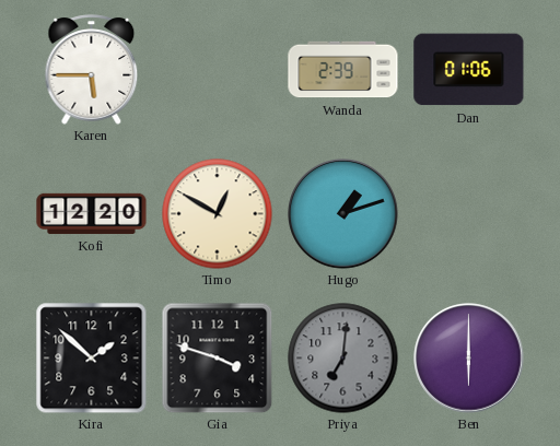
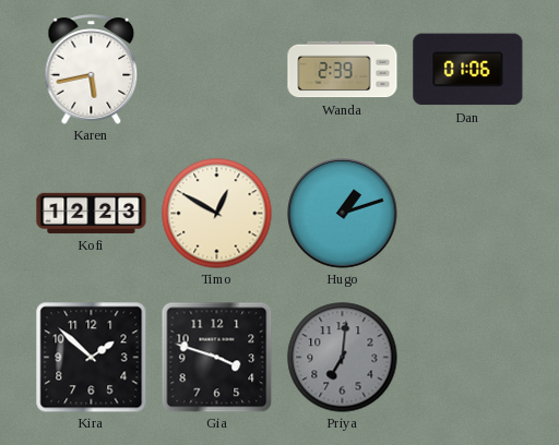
Karen: 5:45 -> 5:43 (92, 70)
Kofi: 12:20 -> 12:23 (92, 213)
Ben: 6:00 -> none (469, 359)
